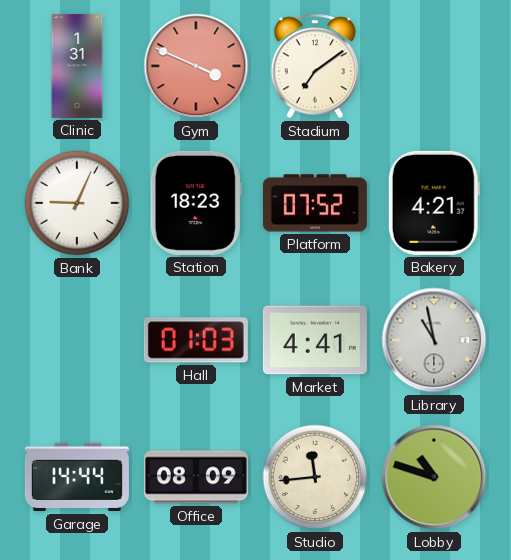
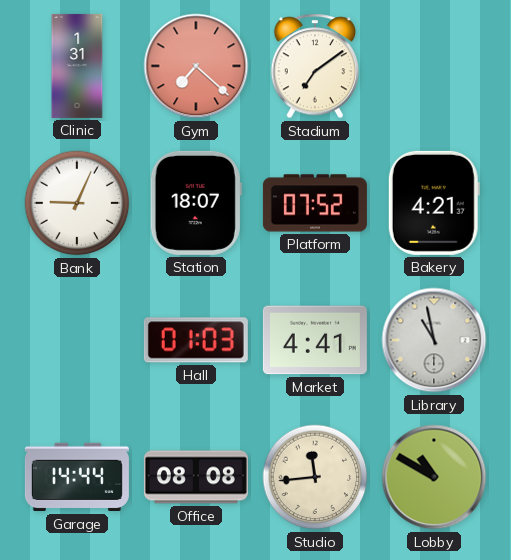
Gym: 3:49 -> 7:22 (196, 66)
Station: 18:23 -> 18:07 (196, 203)
Office: 08:09 -> 08:08 (196, 477)
Lobby: 10:48 -> 10:50 (434, 477)
